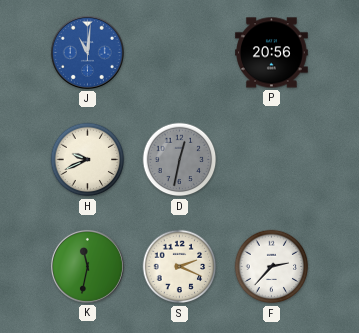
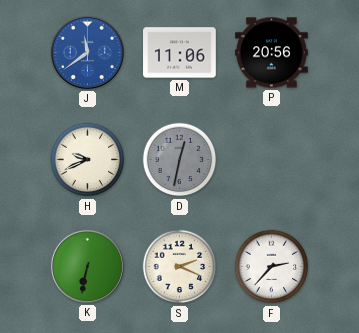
J: 11:01 -> 11:39 (87, 52)
M: none -> 11:06 (180, 53)
K: 11:32 -> 6:32 (87, 266)
